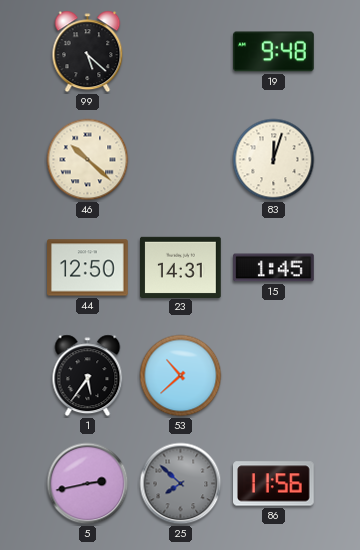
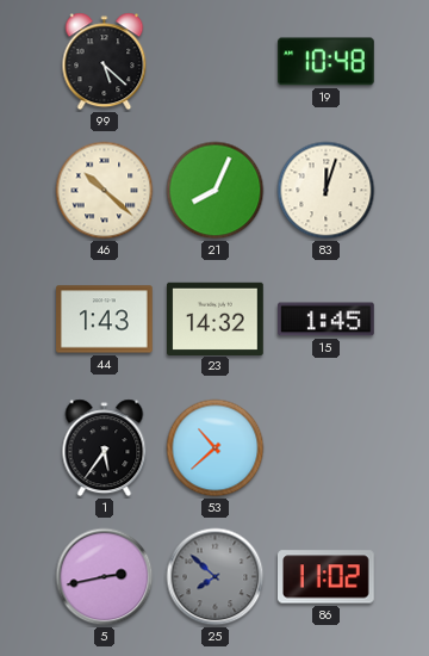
19: 9:48 -> 10:48 (327, 62)
21: none -> 8:04 (216, 191)
44: 12:50 -> 1:43 (105, 320)
23: 14:31 -> 14:32 (216, 318)
86: 11:56 -> 11:02 (327, 577)
